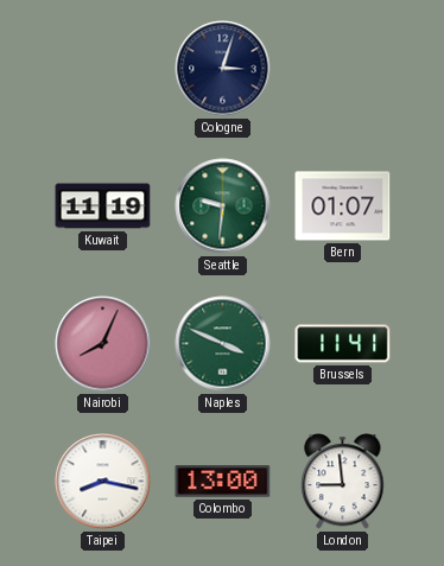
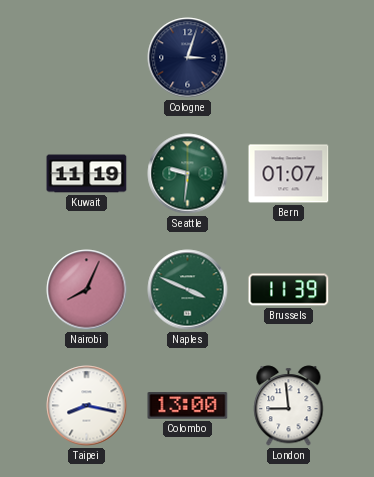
Brussels: 11:41 -> 11:39 (289, 290)
